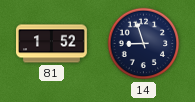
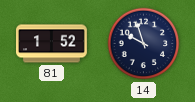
14: 8:57 -> 9:57 (144, 44)
